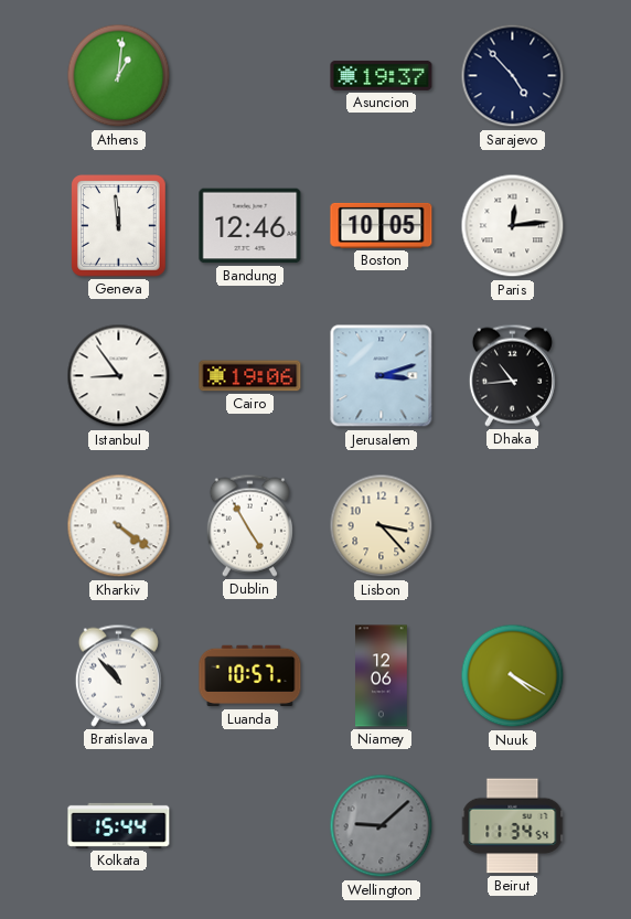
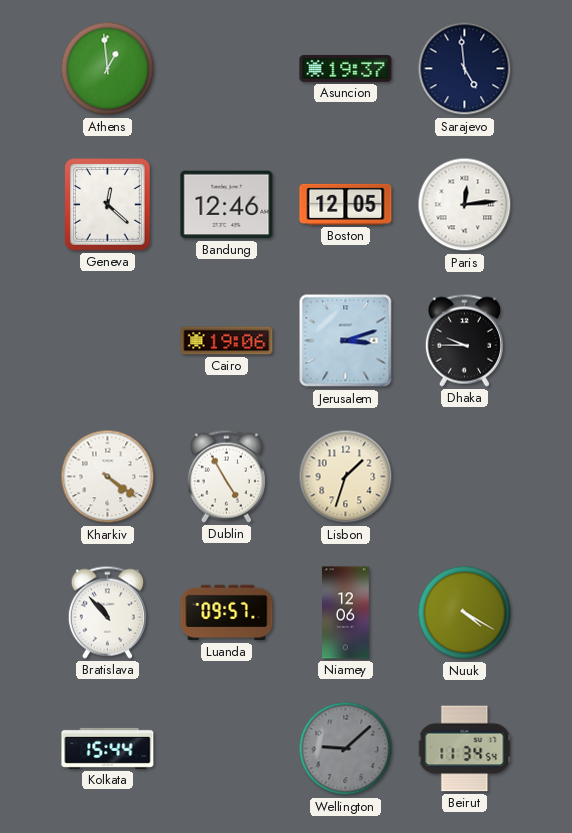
Athens: 1:01 -> 12:59 (108, 69)
Sarajevo: 4:53 -> 4:59 (465, 69)
Geneva: 11:59 -> 12:22 (108, 205)
Boston: 10:05 -> 12:05 (346, 204)
Istanbul: 8:54 -> none (119, 376)
Dhaka: 10:44 -> 9:45 (464, 340)
Lisbon: 3:23 -> 1:33 (346, 477)
Luanda: 10:57 -> 09:57 (227, 613)
